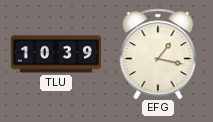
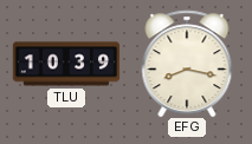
EFG: 1:17 -> 8:17 (187, 64)
